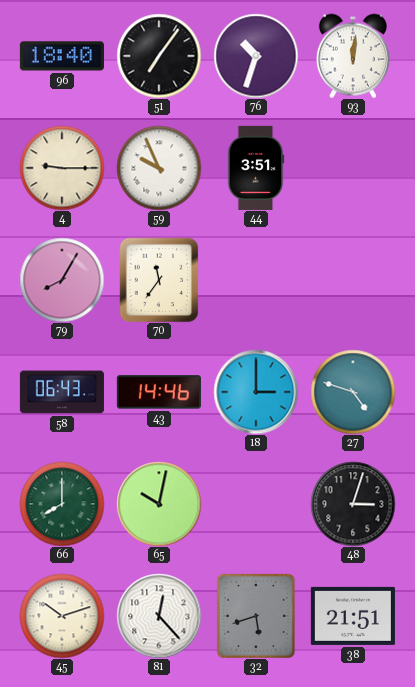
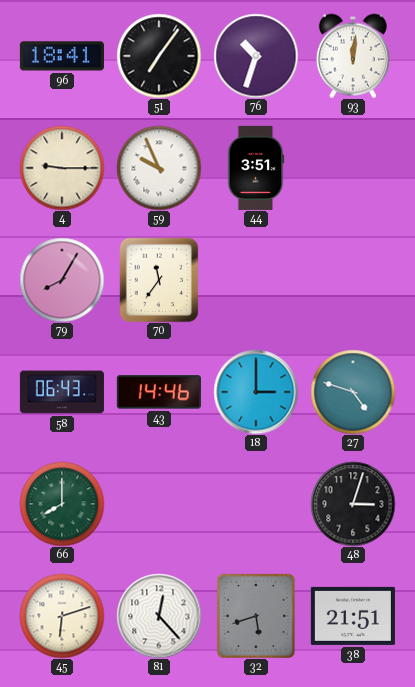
96: 18:40 -> 18:41 (62, 56)
65: 10:02 -> none (159, 504)
45: 10:12 -> 6:12 (62, 616)
